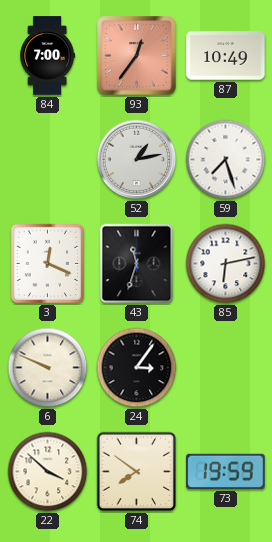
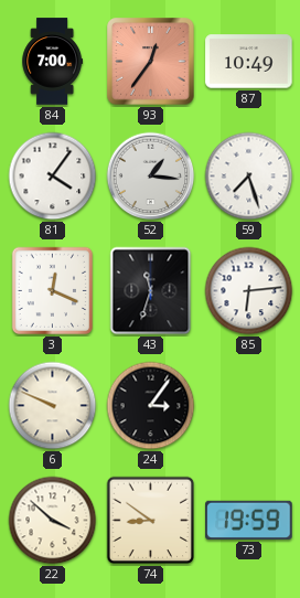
81: none -> 4:06 (53, 177)
52: 1:13 -> 1:16 (151, 177)
85: 6:13 -> 6:14 (249, 291)
74: 7:51 -> 8:51 (151, 521)
